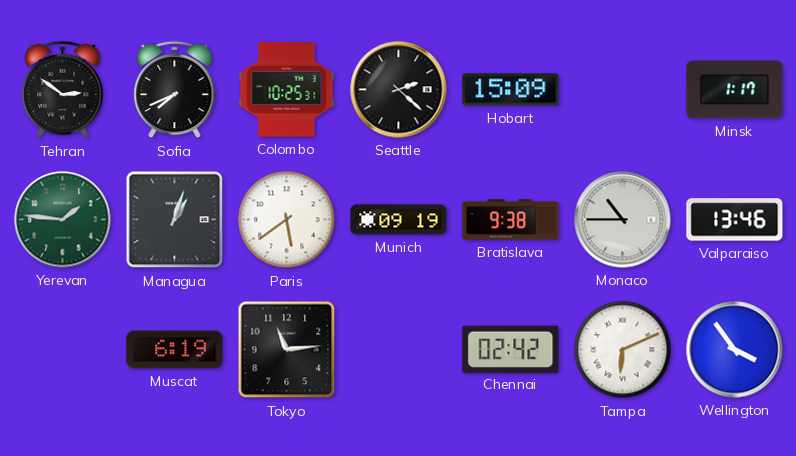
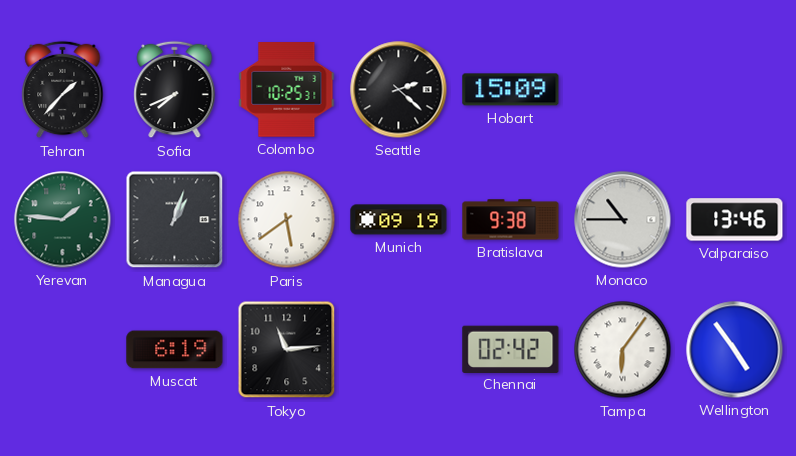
Tehran: 2:51 -> 1:37 (63, 90)
Minsk: 1:17 -> none (735, 90)
Tampa: 6:11 -> 6:06 (623, 350)
Wellington: 3:54 -> 4:54 (735, 350)
